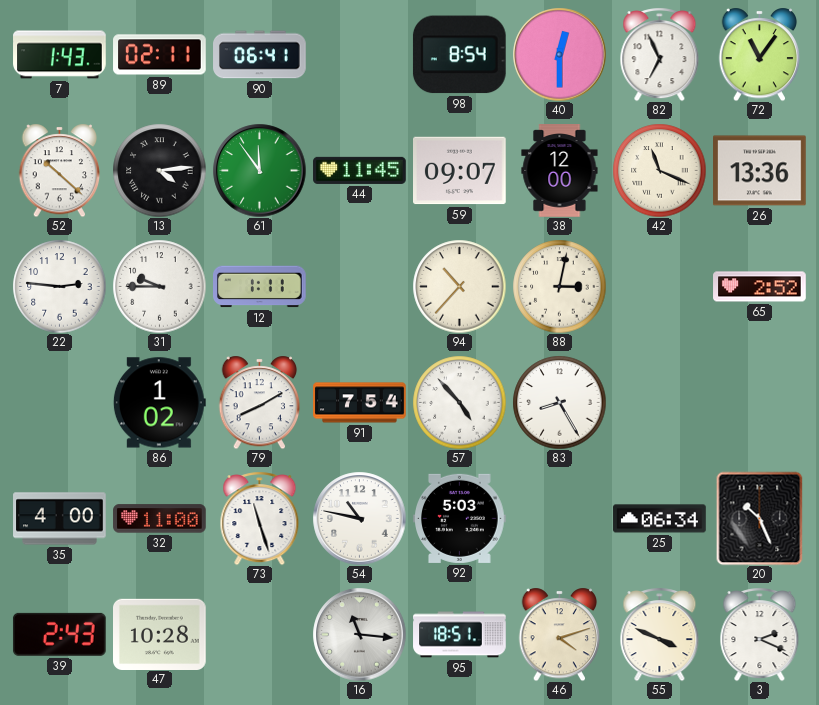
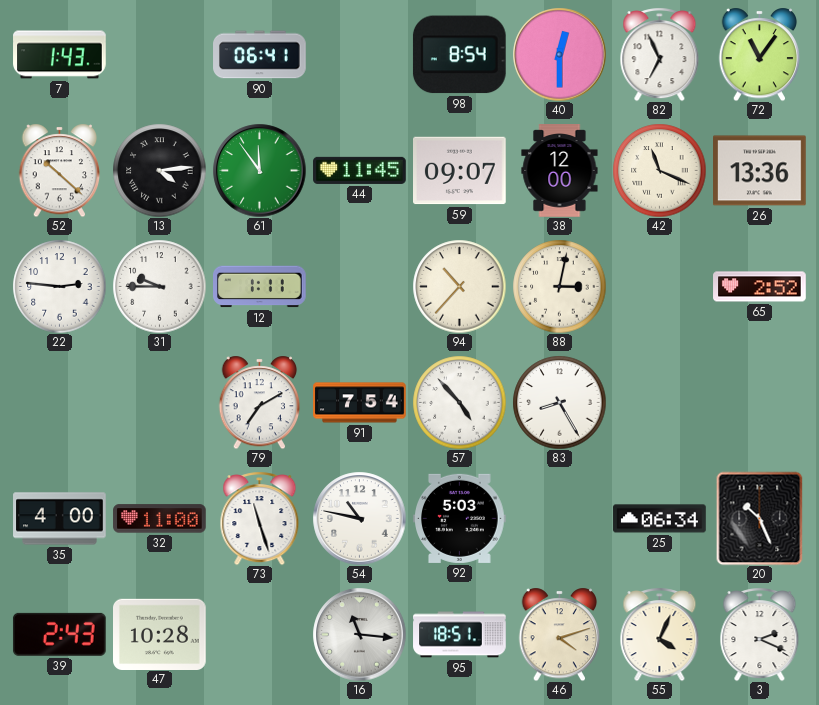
89: 02:11 -> none (160, 55)
86: 1:02 -> none (159, 403)
79: 8:10 -> 7:10 (260, 402)
55: 3:49 -> 4:04 (660, 634)
